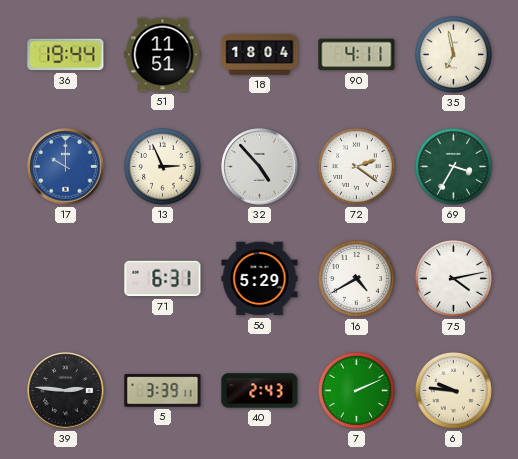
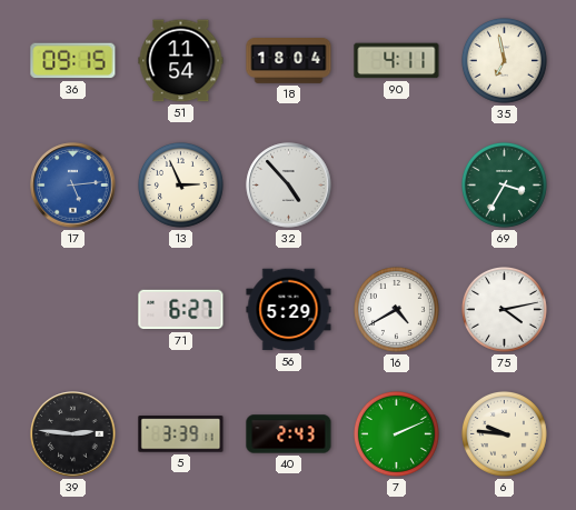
36: 19:44 -> 09:15 (73, 61)
51: 11:51 -> 11:54 (181, 61)
17: 10:00 -> 5:14 (73, 186)
72: 2:21 -> none (356, 166)
71: 6:31 -> 6:27 (181, 310)
